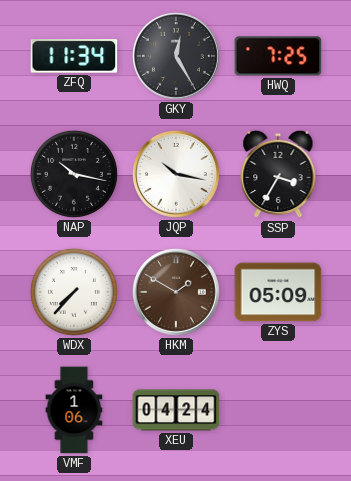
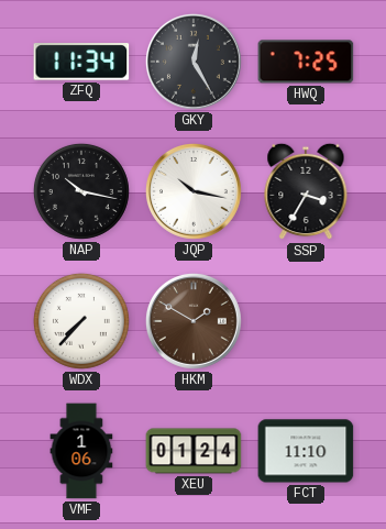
ZYS: 05:09 -> none (278, 292)
XEU: 04:24 -> 01:24 (194, 451)
FCT: none -> 11:10 (306, 451)
